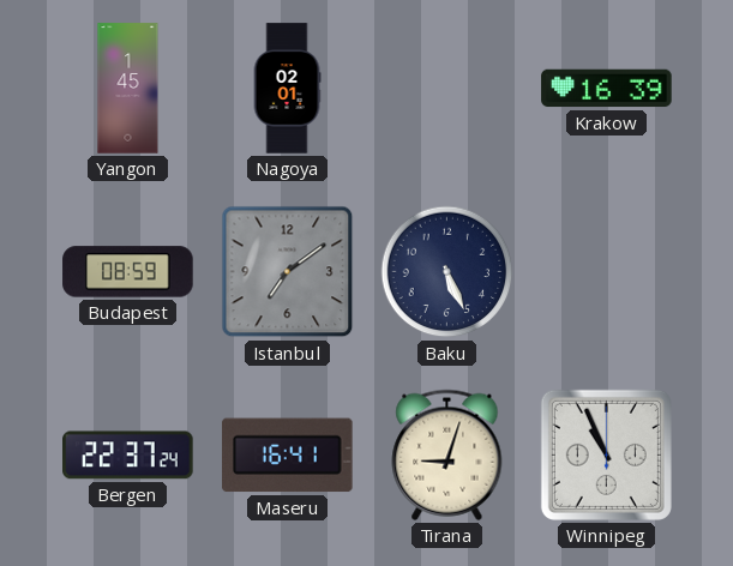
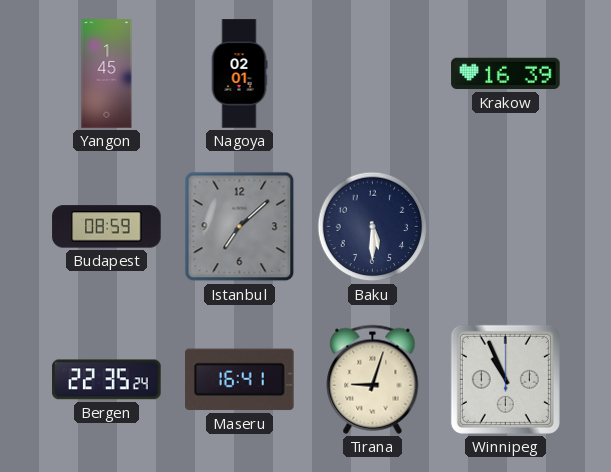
Istanbul: 7:09 -> 7:08 (240, 227)
Baku: 5:26 -> 5:30 (373, 227)
Bergen: 22:37 -> 22:35 (107, 380)
